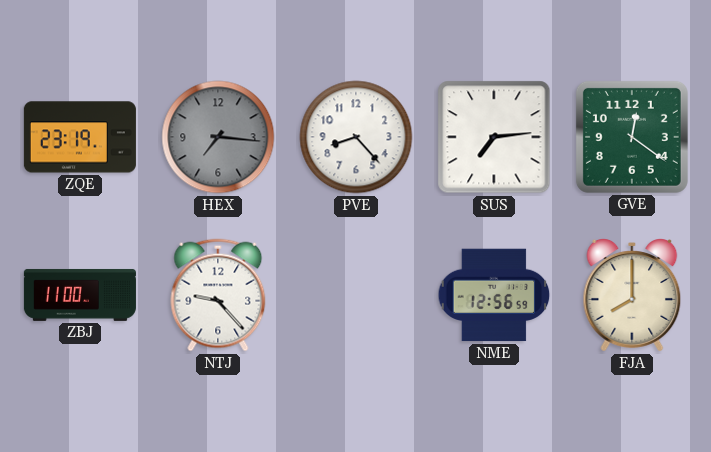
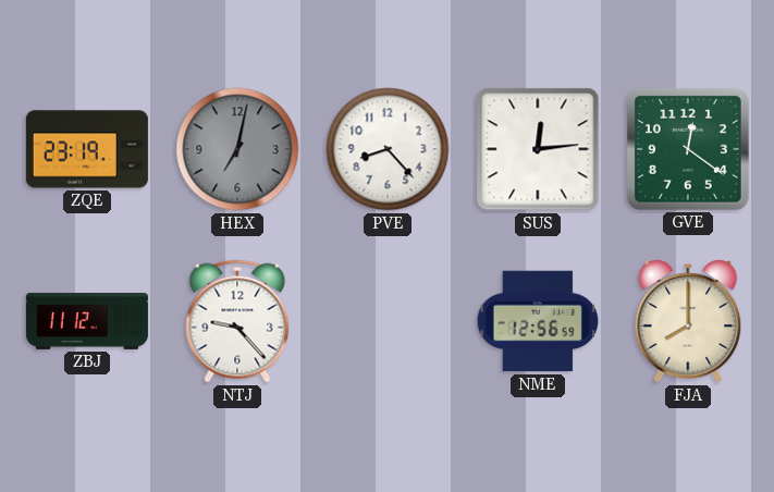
HEX: 7:16 -> 7:02 (237, 149)
SUS: 7:14 -> 12:14 (538, 149)
ZBJ: 11:00 -> 11:12 (87, 321)
